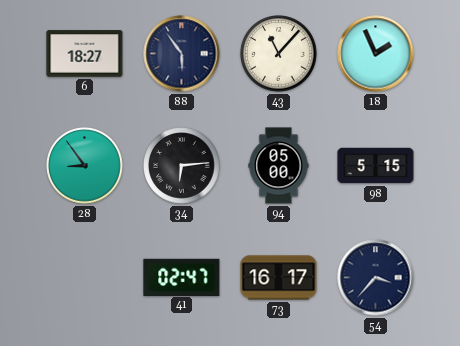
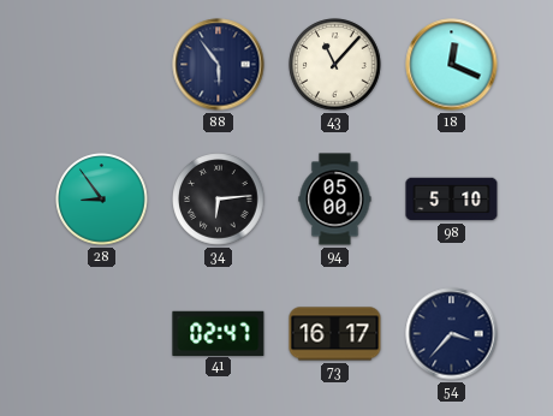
6: 18:27 -> none (85, 54)
18: 1:56 -> 12:19 (452, 65)
98: 5:15 -> 5:10 (452, 200)
